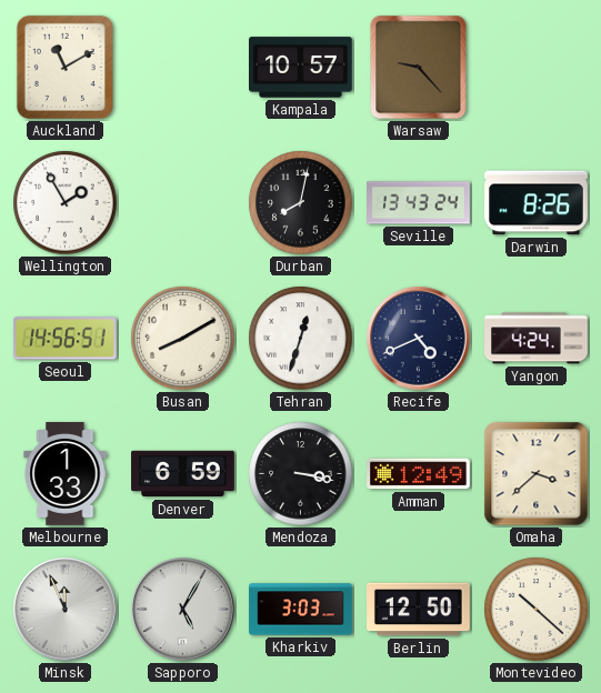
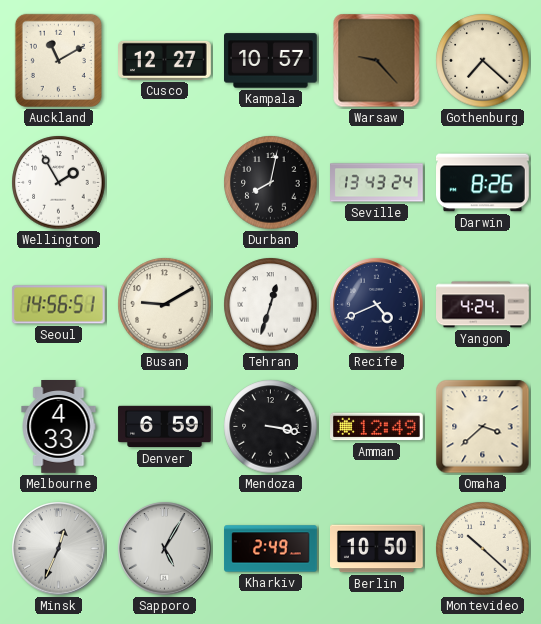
Cusco: none -> 12:27 (165, 60)
Gothenburg: none -> 7:22 (483, 61)
Busan: 8:10 -> 9:10 (165, 305)
Melbourne: 1:33 -> 4:33 (59, 427)
Minsk: 11:56 -> 12:34 (59, 549)
Kharkiv: 3:03 -> 2:49 (271, 549)
Berlin: 12:50 -> 10:50 (377, 549)
